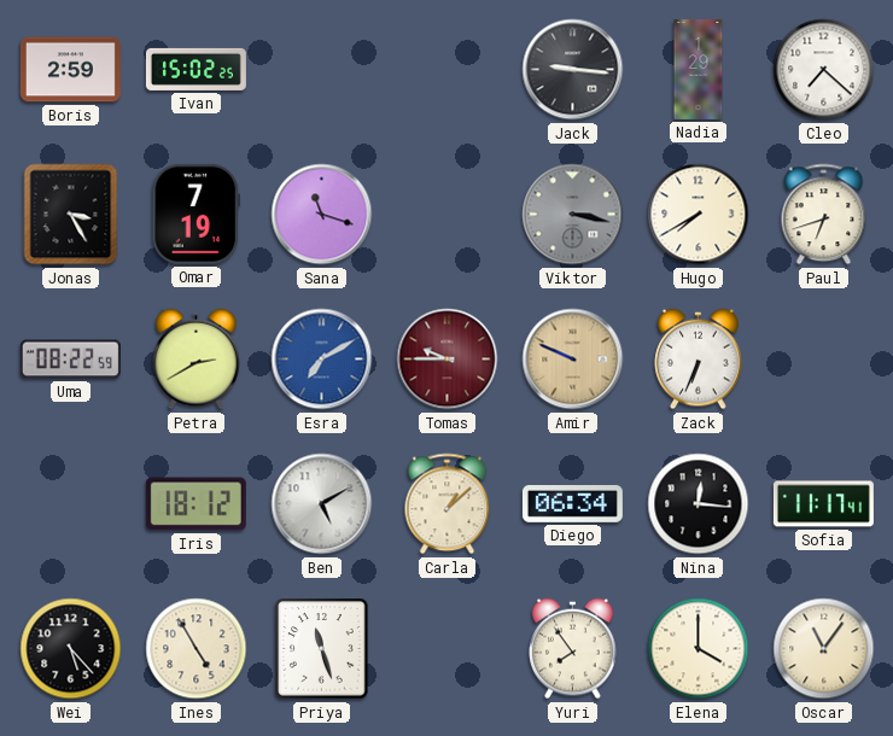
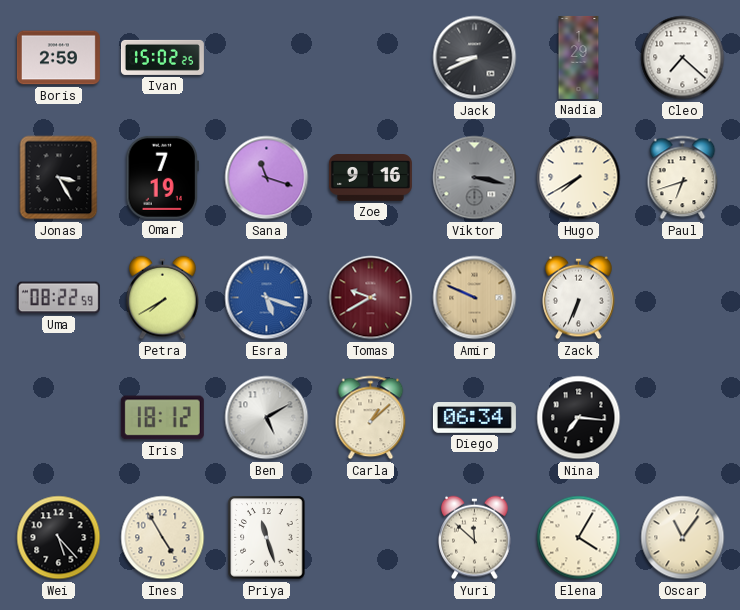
Jack: 9:16 -> 8:41 (475, 58)
Zoe: none -> 9:16 (370, 178)
Petra: 2:40 -> 7:40 (163, 298)
Esra: 7:10 -> 5:18 (267, 298)
Tomas: 9:45 -> 9:40 (371, 298)
Nina: 12:16 -> 7:16 (579, 418)
Sofia: 11:17 -> none (823, 504)
Yuri: 7:54 -> 11:52 (475, 538)
Elena: 4:00 -> 4:05 (579, 538)
